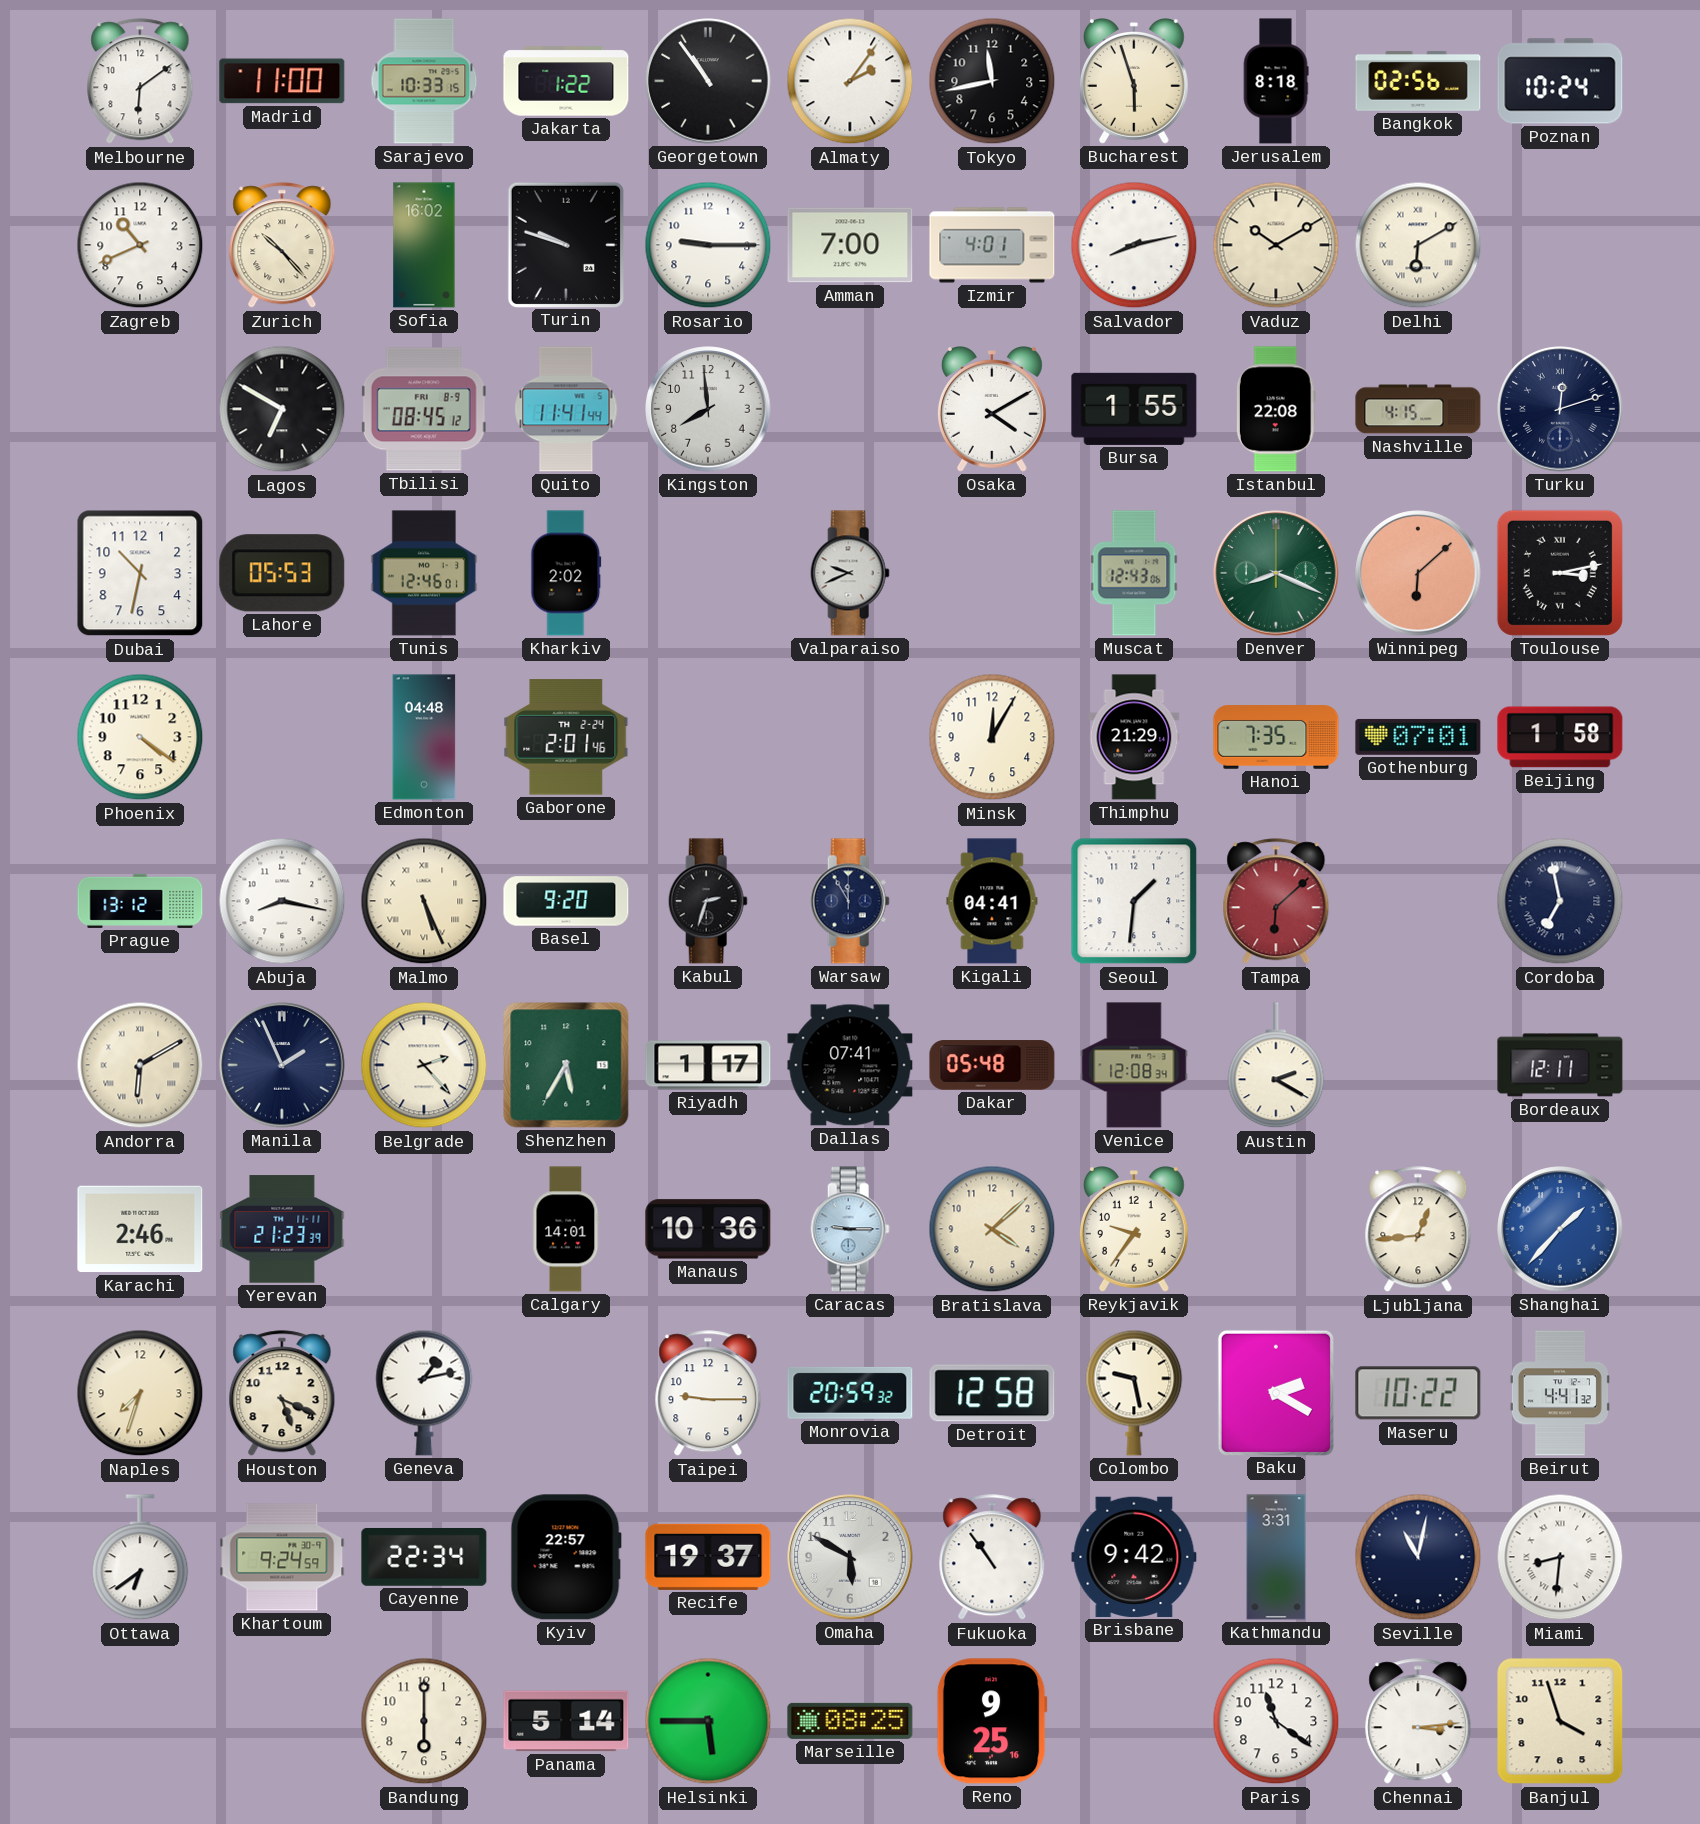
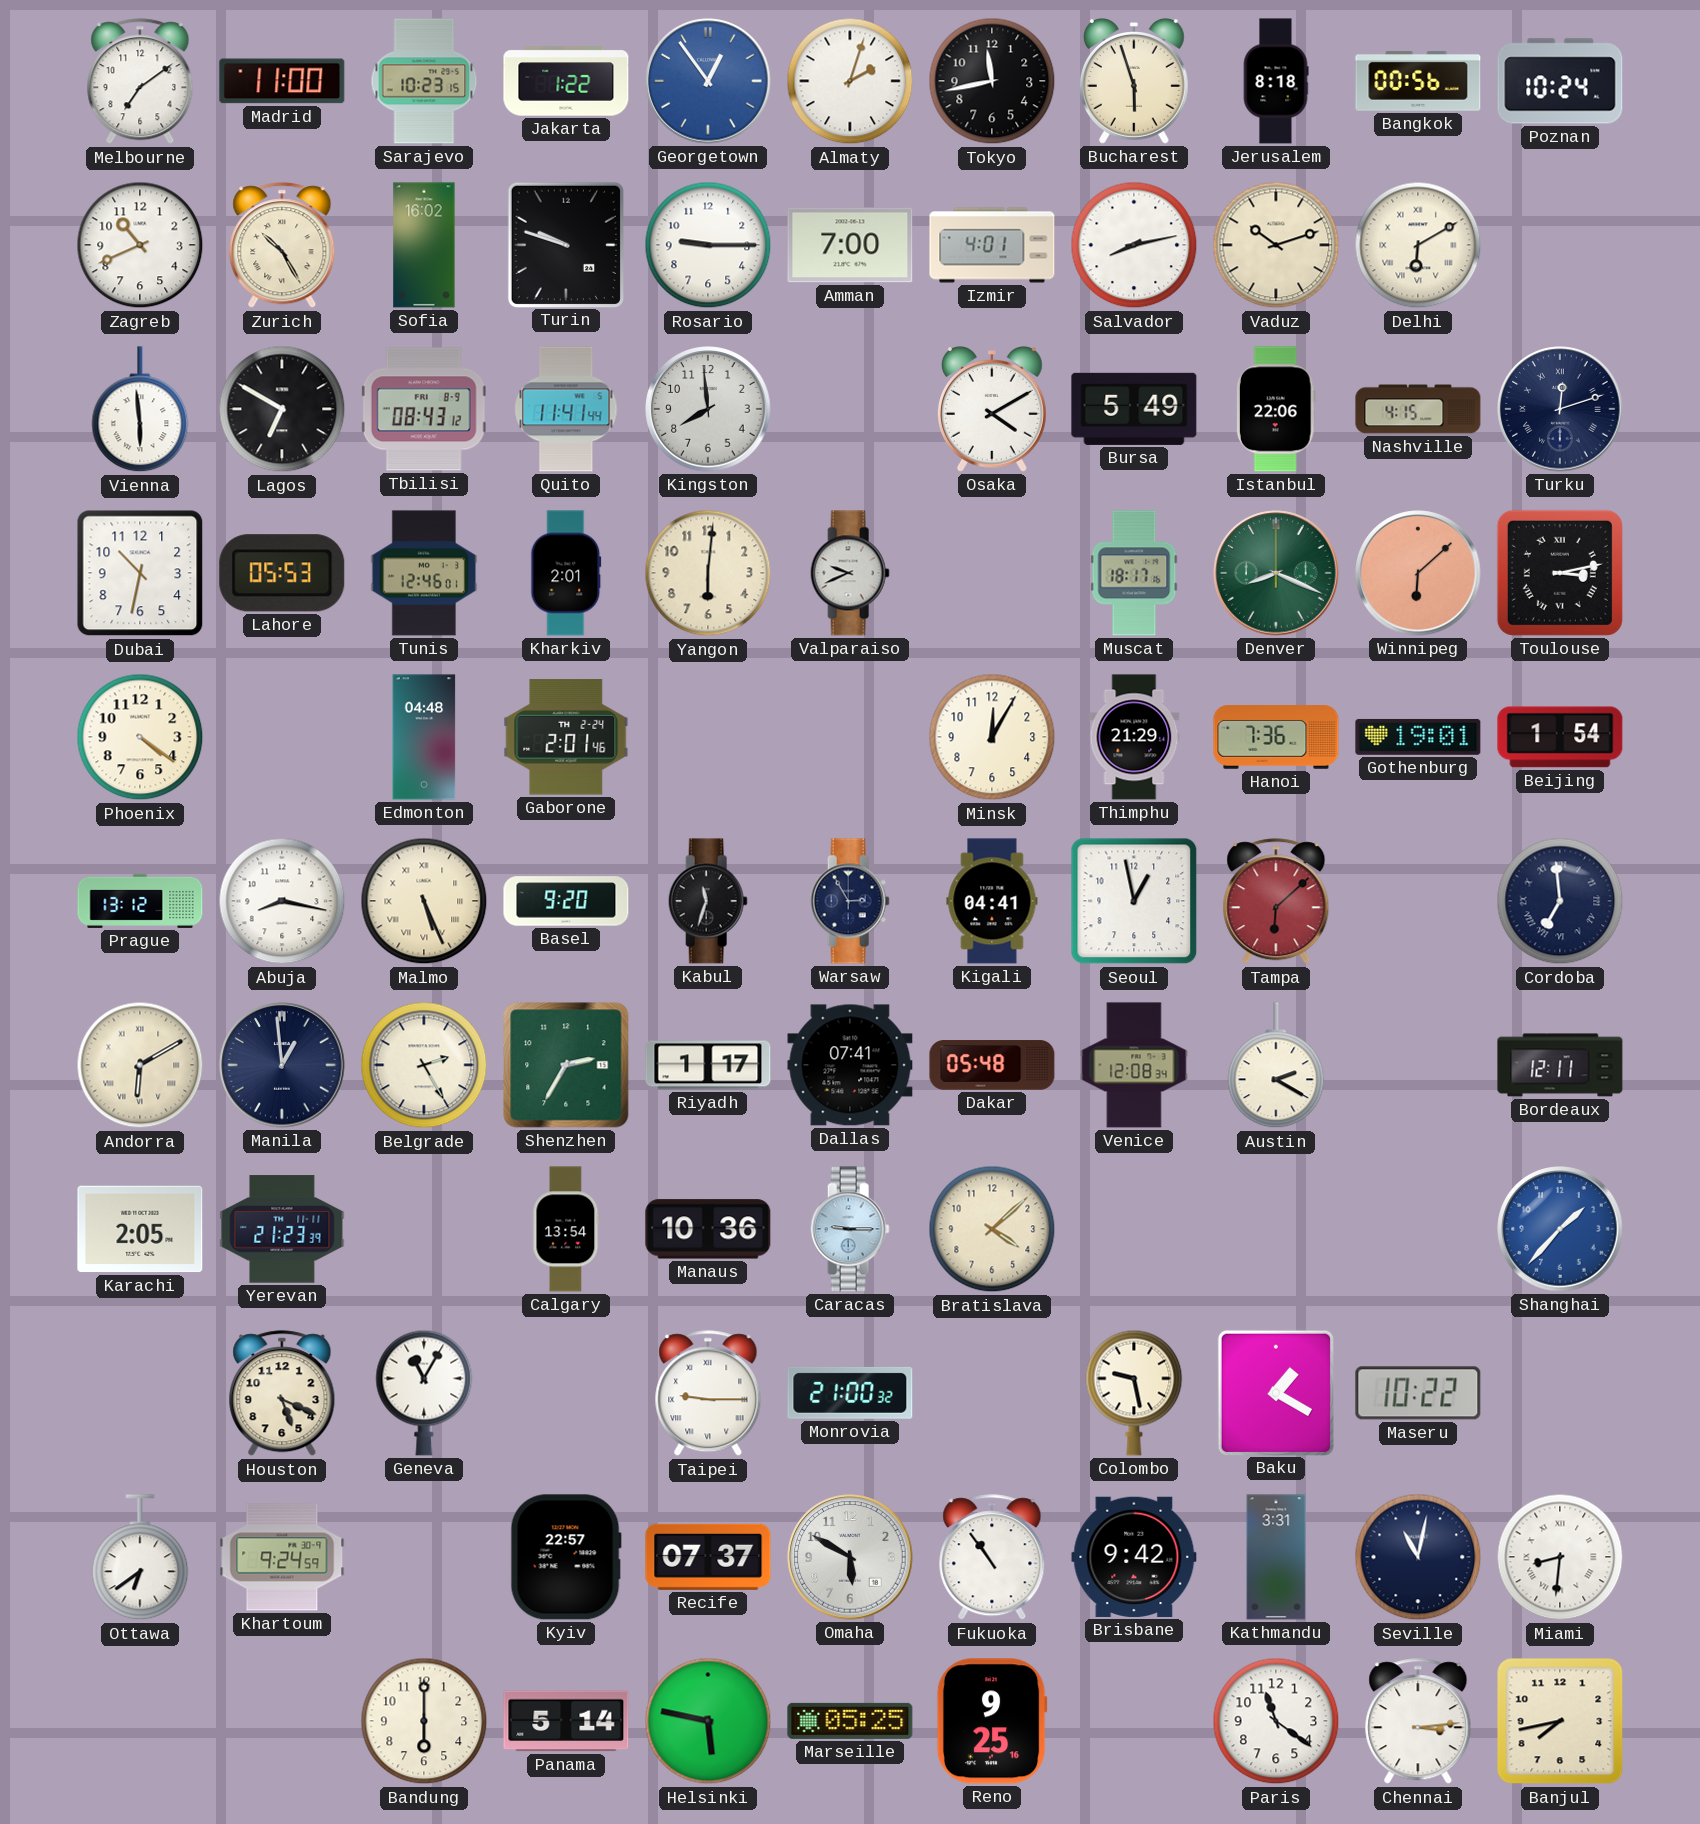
Melbourne: 6:09 -> 7:09 (140, 82)
Sarajevo: 10:33 -> 10:23 (424, 81)
Georgetown: 10:54 -> 12:54 (708, 81)
Georgetown dial: black -> blue (708, 81)
Almaty: 2:06 -> 2:03 (850, 81)
Bangkok: 02:56 -> 00:56 (1418, 81)
Zurich: 10:23 -> 10:25 (282, 246)
Vaduz: 10:10 -> 10:12 (1276, 245)
Vienna: none -> 5:59 (140, 410)
Tbilisi: 08:45 -> 08:43 (424, 409)
Bursa: 1:55 -> 5:49 (1134, 409)
Istanbul: 22:08 -> 22:06 (1276, 409)
Kharkiv: 2:02 -> 2:01 (566, 573)
Yangon: none -> 6:01 (708, 573)
Muscat: 12:43 -> 18:17 (1134, 573)
Hanoi: 7:35 -> 7:36 (1276, 737)
Gothenburg: 07:01 -> 19:01 (1418, 737)
Beijing: 1:58 -> 1:54 (1560, 737)
Kabul: 2:33 -> 11:33 (708, 901)
Warsaw: 11:55 -> 2:55 (850, 901)
Seoul: 1:31 -> 12:58 (1134, 901)
Cordoba: 6:58 -> 6:59 (1560, 901)
Manila: 1:56 -> 12:59 (282, 1065)
Belgrade: 2:23 -> 2:25 (424, 1065)
Shenzhen: 5:35 -> 2:35 (566, 1065)
Karachi: 2:46 -> 2:05 (140, 1229)
Calgary: 14:01 -> 13:54 (566, 1229)
Reykjavik: 9:36 -> none (1134, 1229)
Ljubljana: 12:44 -> none (1418, 1230)
Naples: 7:33 -> none (140, 1393)
Geneva: 1:13 -> 11:05 (424, 1393)
Taipei numerals: Arabic -> Roman (708, 1394)
Monrovia: 20:59 -> 21:00 (850, 1393)
Detroit: 12:58 -> none (992, 1393)
Baku: 2:20 -> 1:20 (1276, 1392)
Beirut: 4:41 -> none (1560, 1393)
Cayenne: 22:34 -> none (424, 1557)
Recife: 19:37 -> 07:37 (708, 1557)
Helsinki: 5:45 -> 5:47 (708, 1721)
Marseille: 08:25 -> 05:25 (850, 1721)
Banjul: 3:57 -> 7:43 (1560, 1721)
